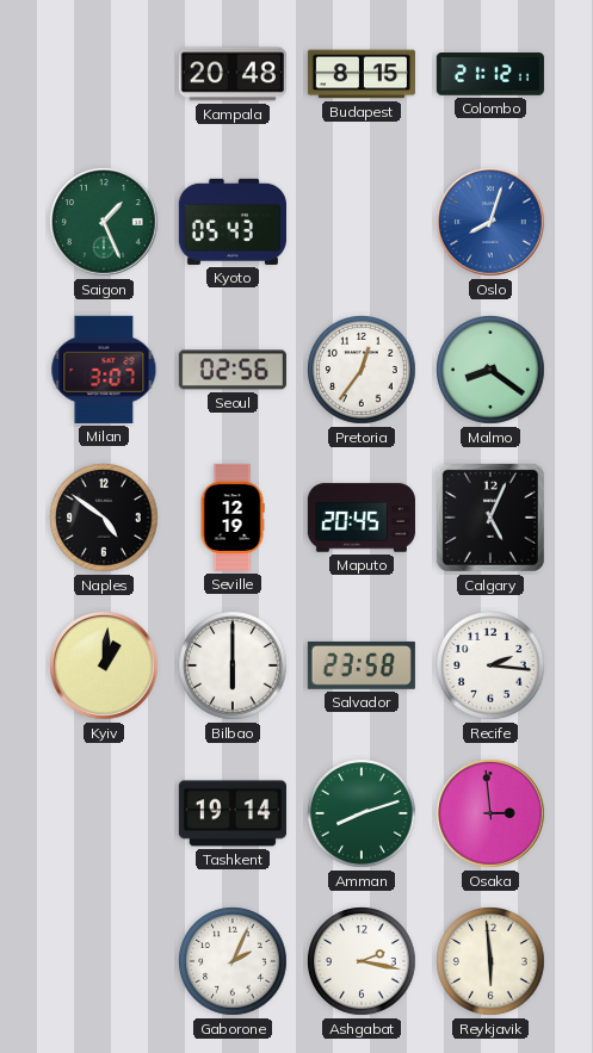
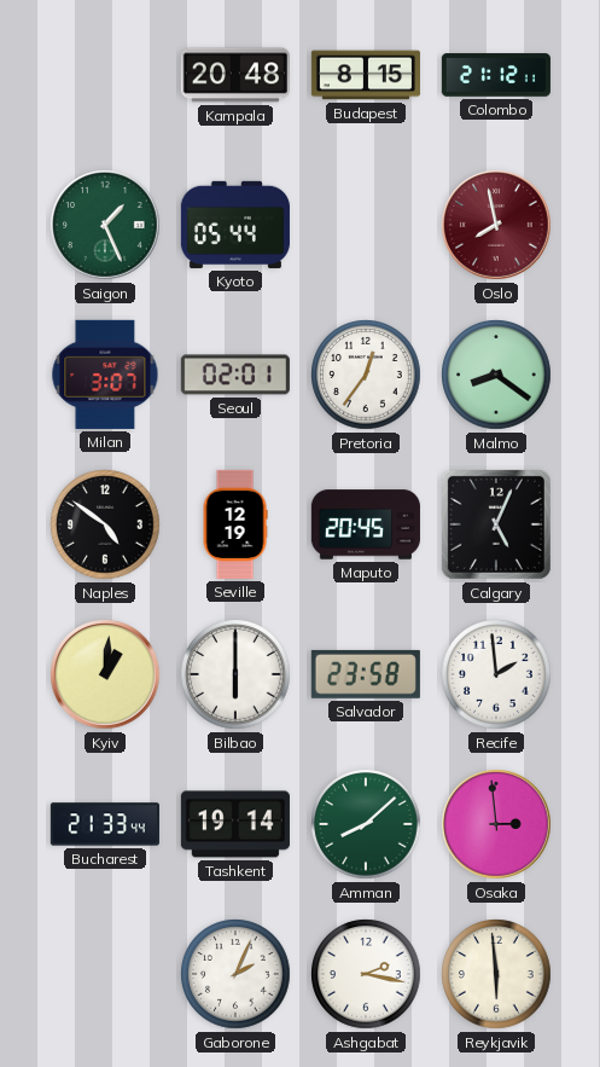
Kyoto: 05:43 -> 05:44 (235, 225)
Oslo: 8:03 -> 7:58 (496, 225)
Oslo dial: blue -> burgundy (496, 225)
Seoul: 02:56 -> 02:01 (235, 375)
Recife: 2:16 -> 1:59 (496, 674)
Bucharest: none -> 21:33 (105, 824)
Amman: 8:12 -> 8:08 (366, 824)
